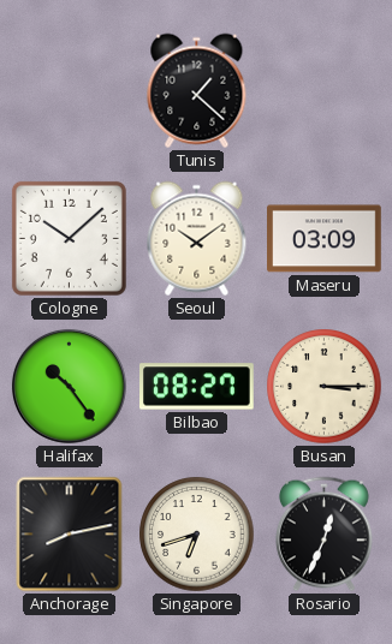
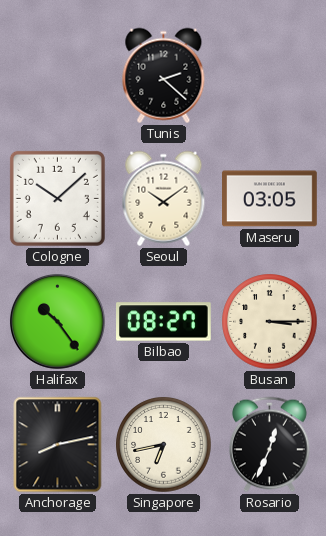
Tunis: 1:22 -> 2:22 (164, 76)
Maseru: 03:09 -> 03:05 (270, 199)
Singapore: 6:42 -> 6:43 (164, 445)
